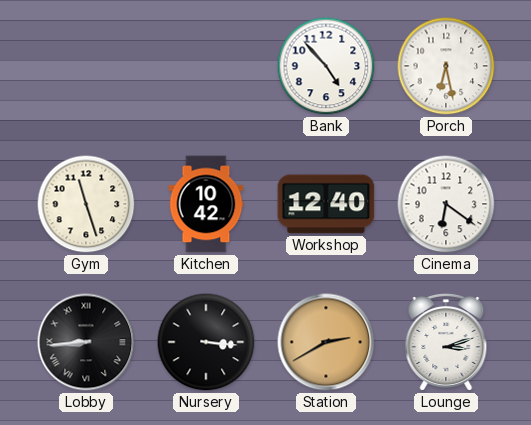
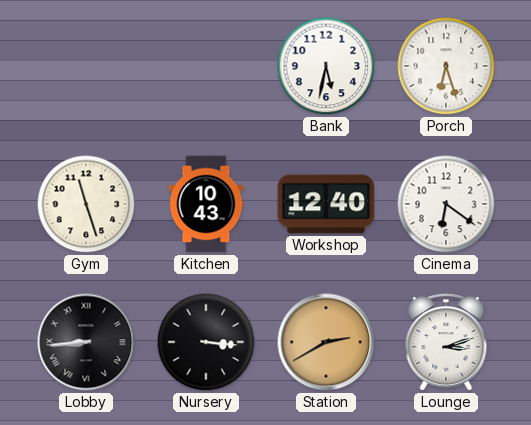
Bank: 4:53 -> 5:32 (326, 66)
Porch: 6:28 -> 6:27 (446, 66)
Kitchen: 10:42 -> 10:43 (206, 204)
